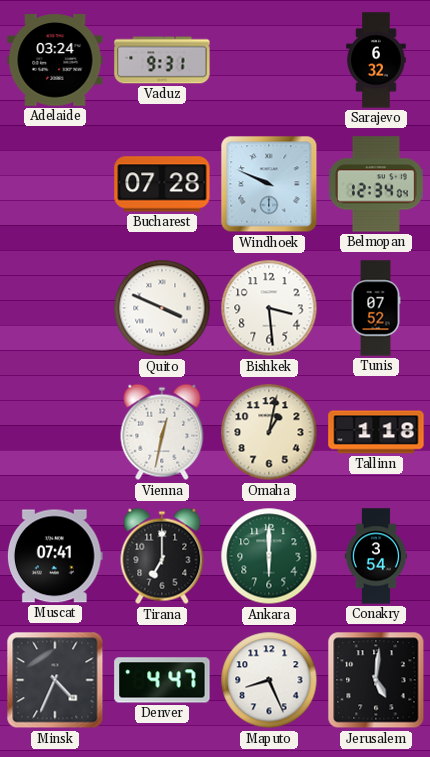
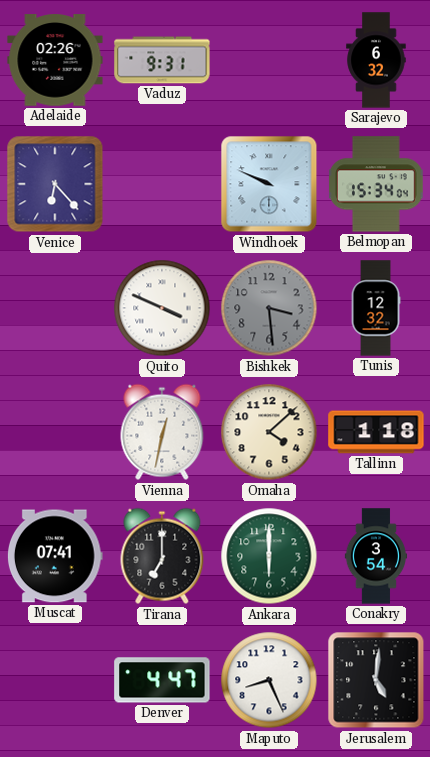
Adelaide: 03:24 -> 02:26 (55, 60)
Venice: none -> 6:23 (55, 184)
Bucharest: 07:28 -> none (162, 184)
Belmopan: 12:34 -> 15:34 (376, 184)
Bishkek dial: white -> grey (269, 308)
Tunis: 07:52 -> 12:32 (376, 308)
Omaha: 1:02 -> 4:08 (269, 432)
Minsk: 4:34 -> none (55, 680)
